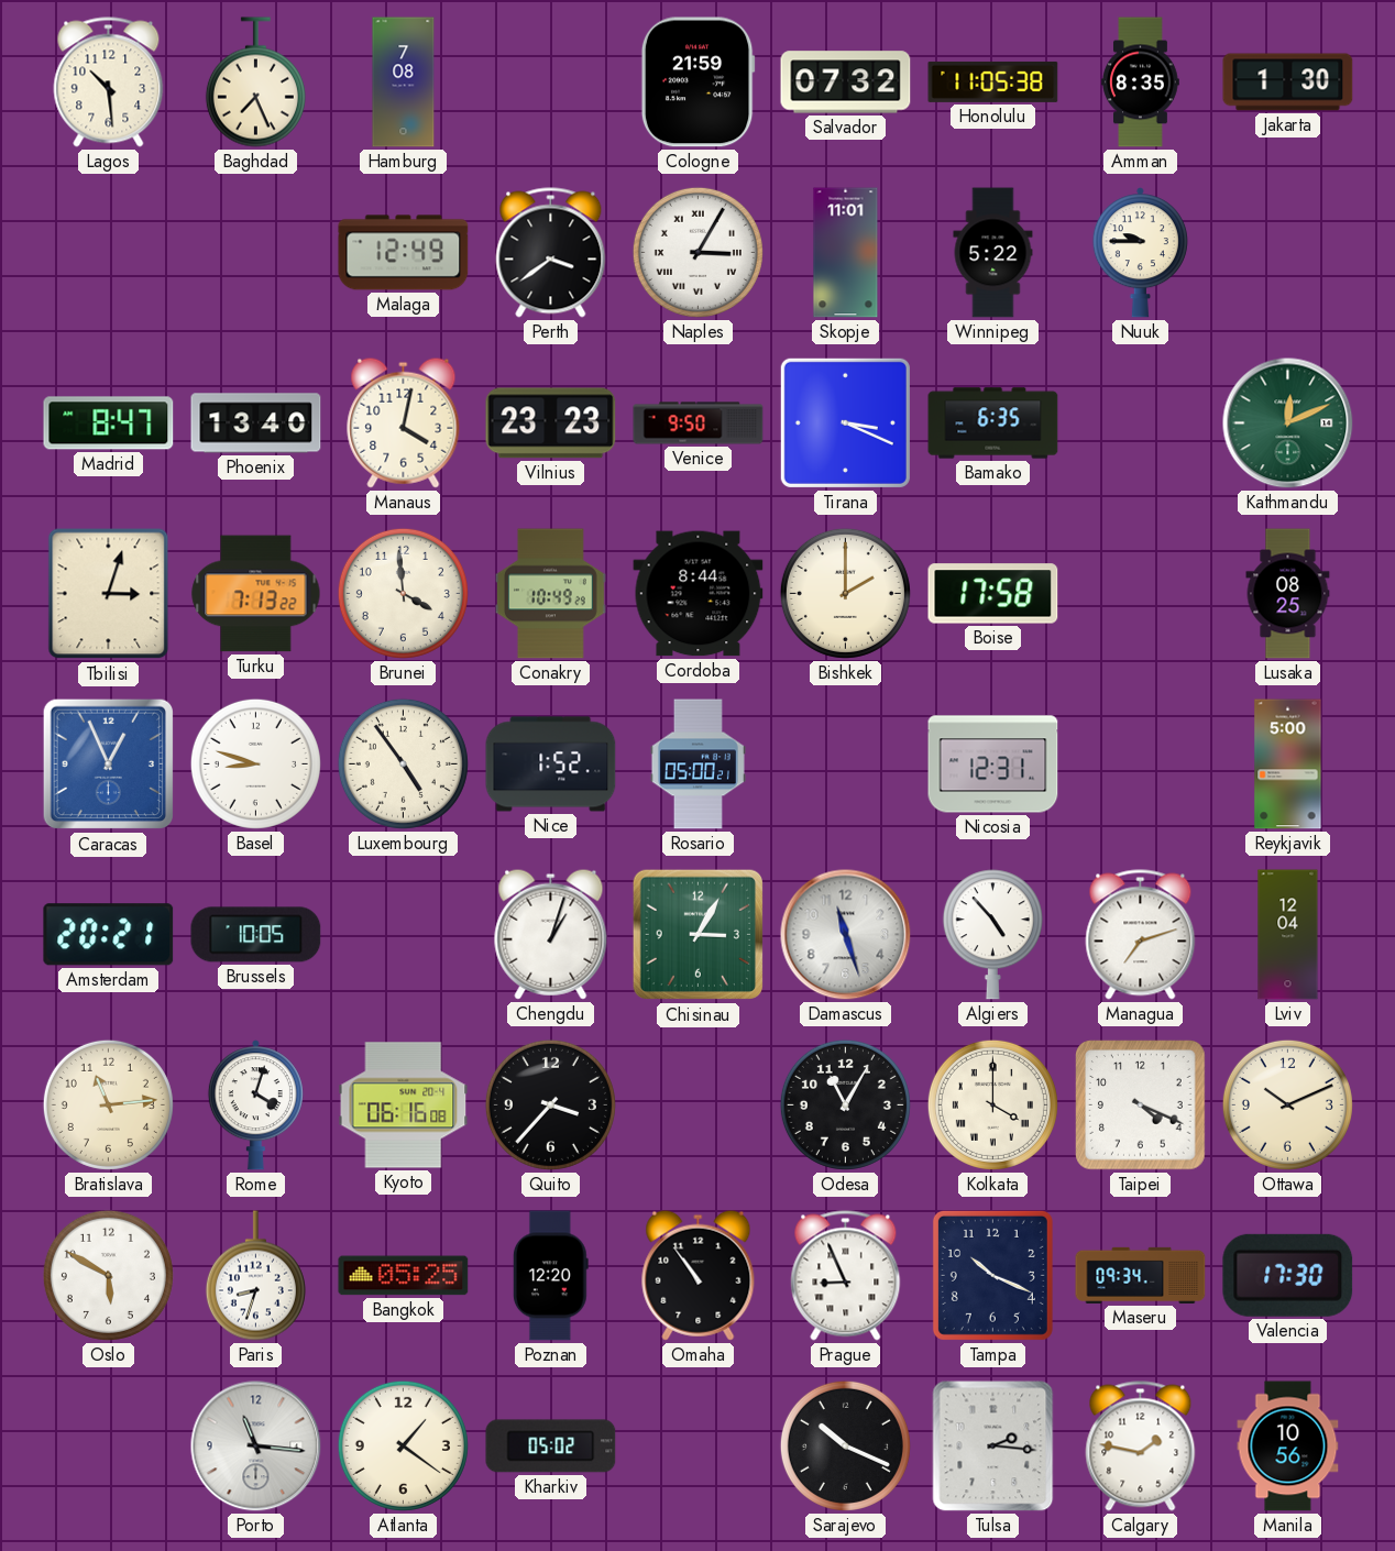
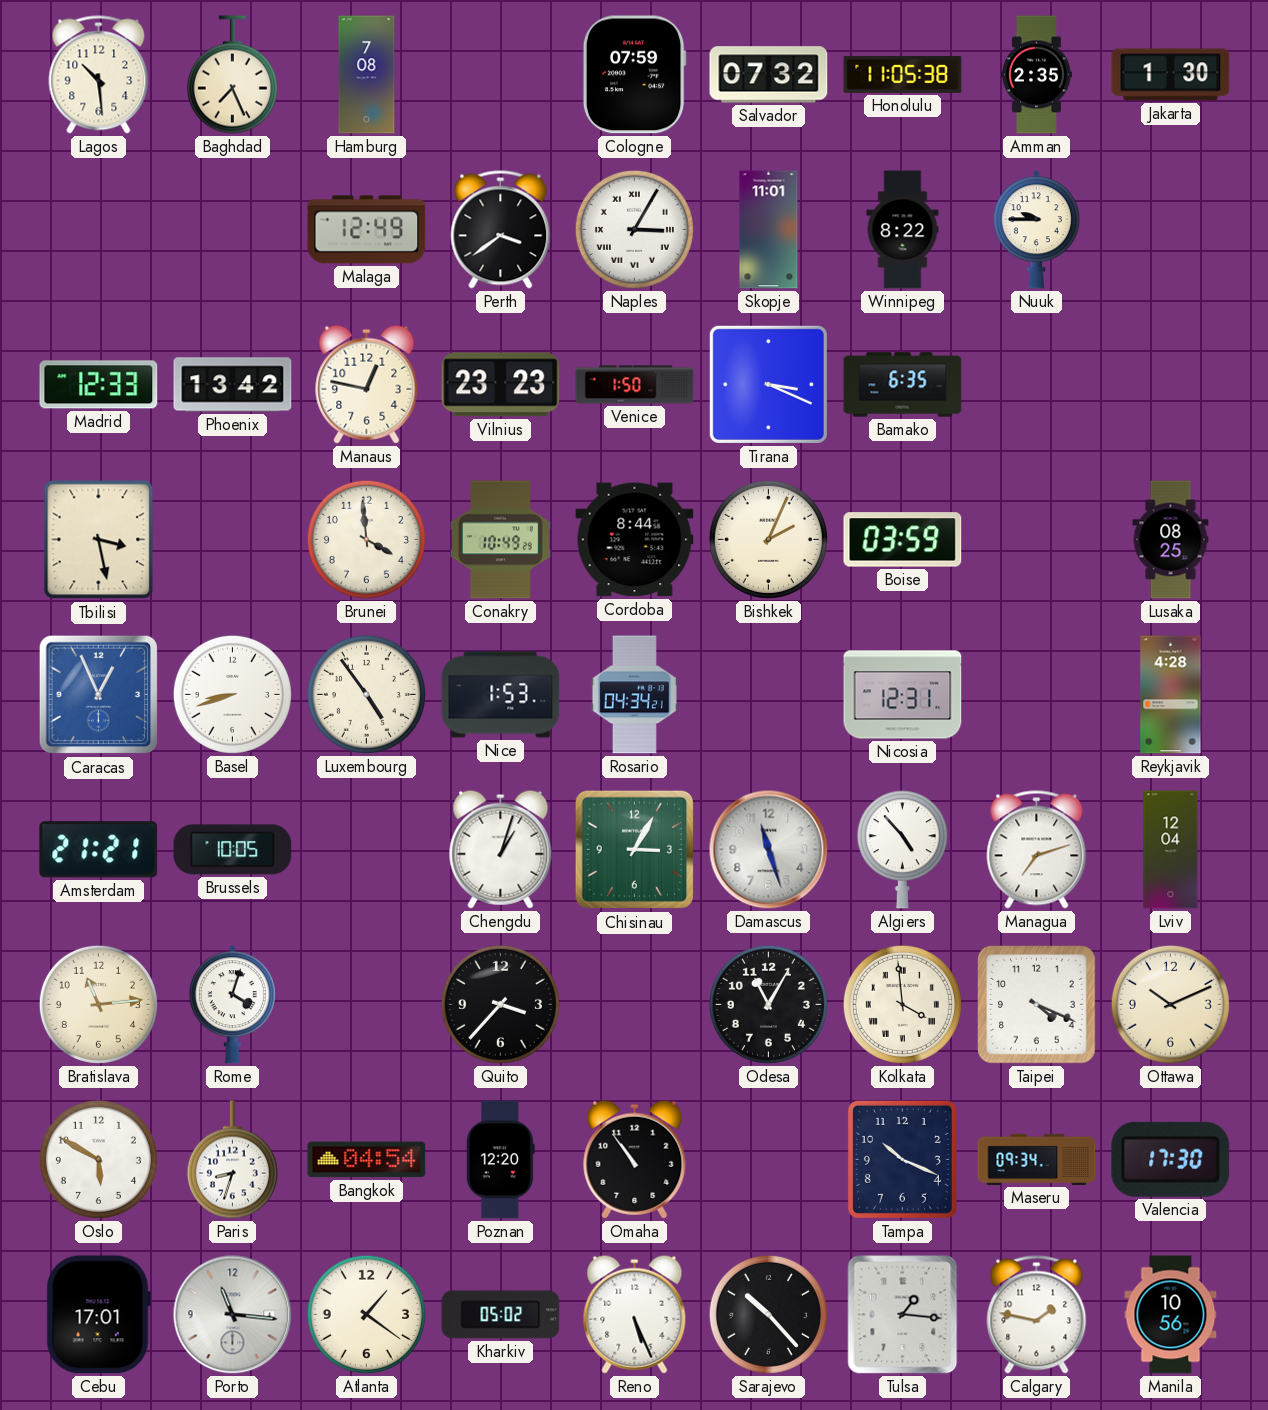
Cologne: 21:59 -> 07:59 (634, 75)
Amman: 8:35 -> 2:35 (1037, 75)
Winnipeg: 5:22 -> 8:22 (903, 230)
Madrid: 8:47 -> 12:33 (99, 385)
Phoenix: 13:40 -> 13:42 (233, 385)
Manaus: 4:02 -> 12:47 (367, 384)
Venice: 9:50 -> 1:50 (635, 385)
Kathmandu: 12:11 -> none (1288, 424)
Tbilisi: 3:03 -> 3:28 (99, 540)
Turku: 7:13 -> none (256, 594)
Bishkek: 2:00 -> 2:04 (768, 539)
Boise: 17:58 -> 03:59 (903, 540)
Basel: 8:48 -> 8:42 (232, 694)
Nice: 1:52 -> 1:53 (501, 695)
Rosario: 05:00 -> 04:34 (634, 695)
Reykjavik: 5:00 -> 4:28 (1171, 695)
Amsterdam: 20:21 -> 21:21 (99, 850)
Kyoto: 06:16 -> none (404, 1105)
Kolkata: 4:00 -> 3:59 (902, 1004)
Bangkok: 05:25 -> 04:54 (367, 1160)
Prague: 8:56 -> none (846, 1276)
Cebu: none -> 17:01 (98, 1315)
Reno: none -> 5:26 (635, 1314)
Sarajevo: 10:19 -> 10:23 (768, 1314)
Tulsa: 2:16 -> 1:16 (903, 1315)
